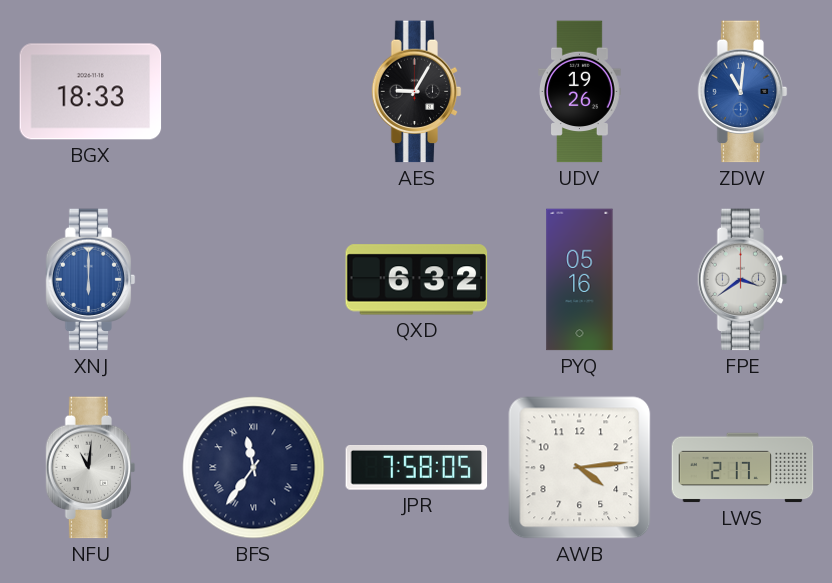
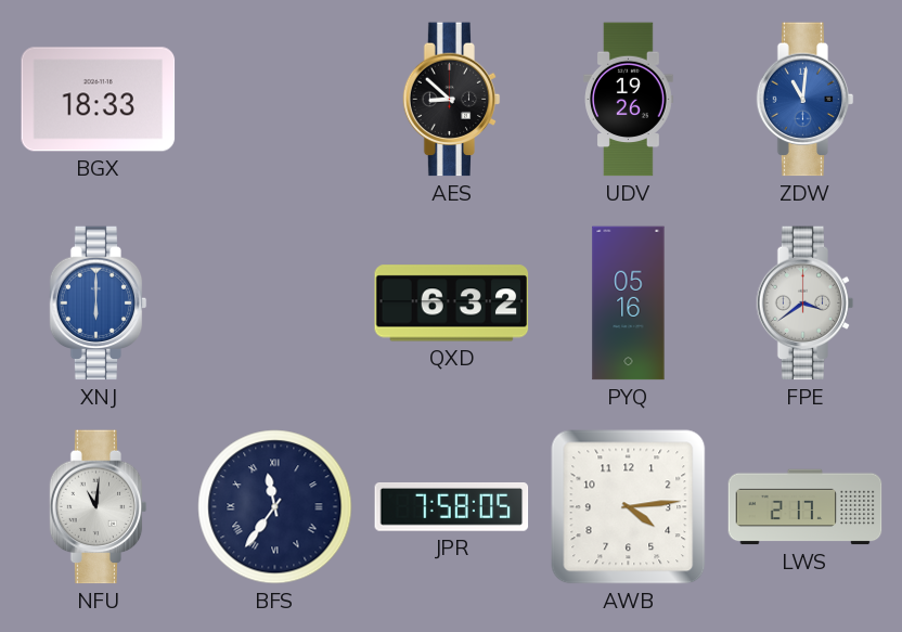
AES: 9:05 -> 8:52 (452, 100)
